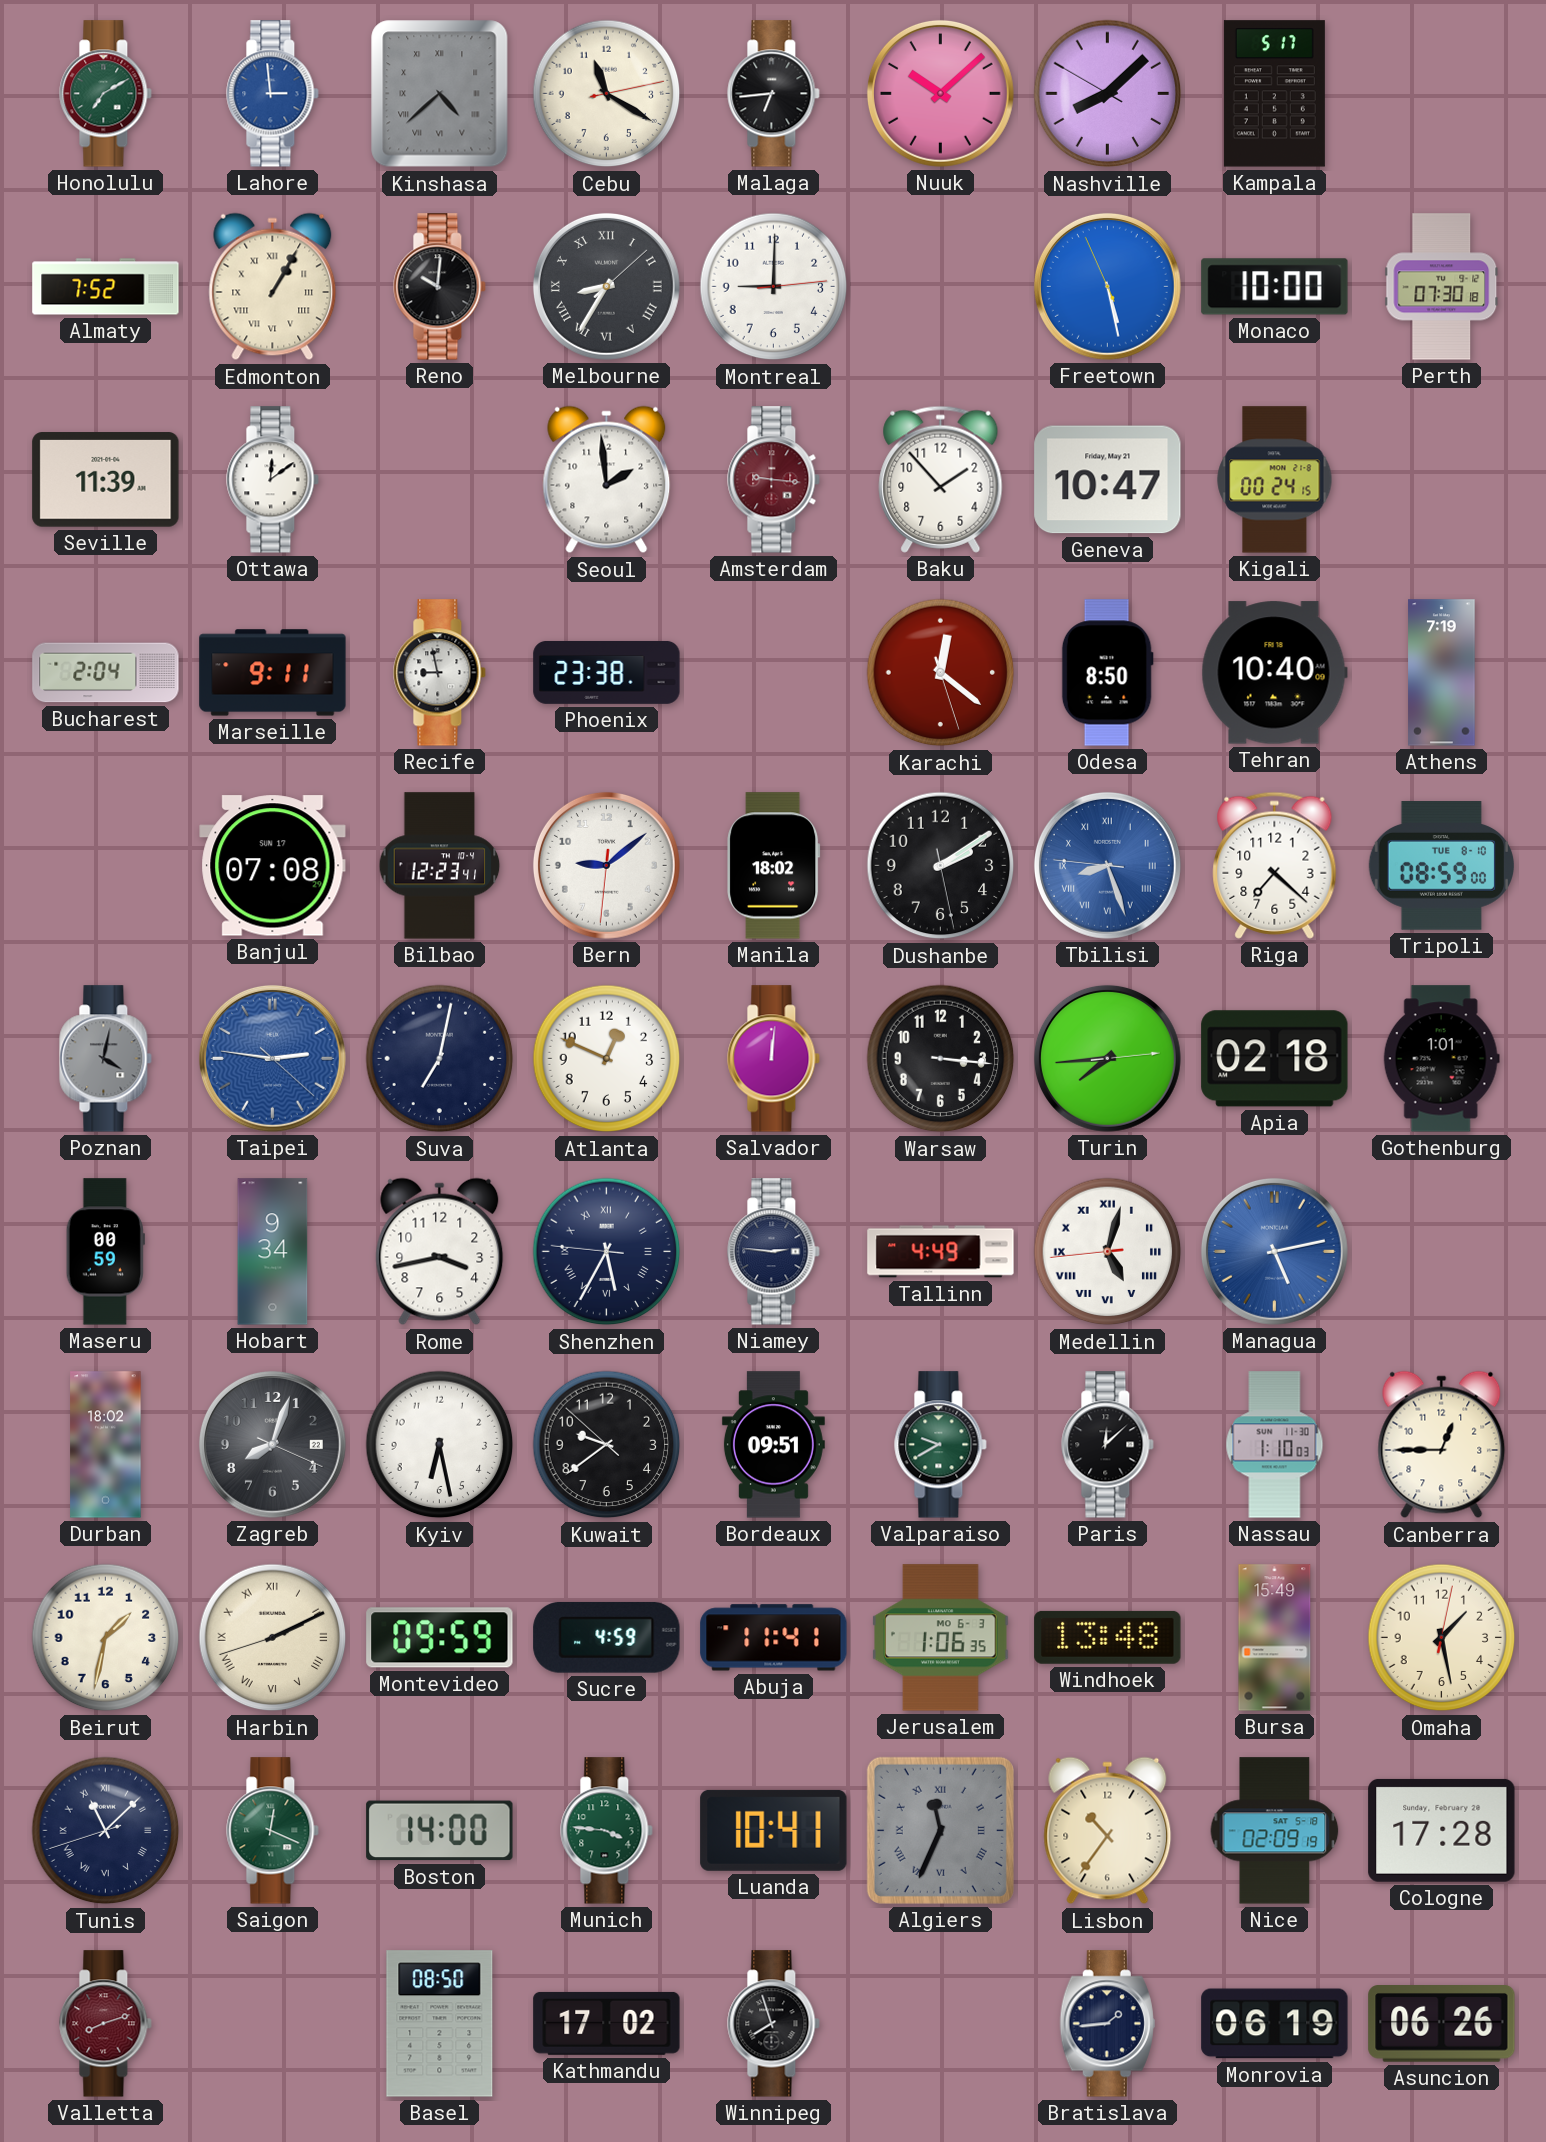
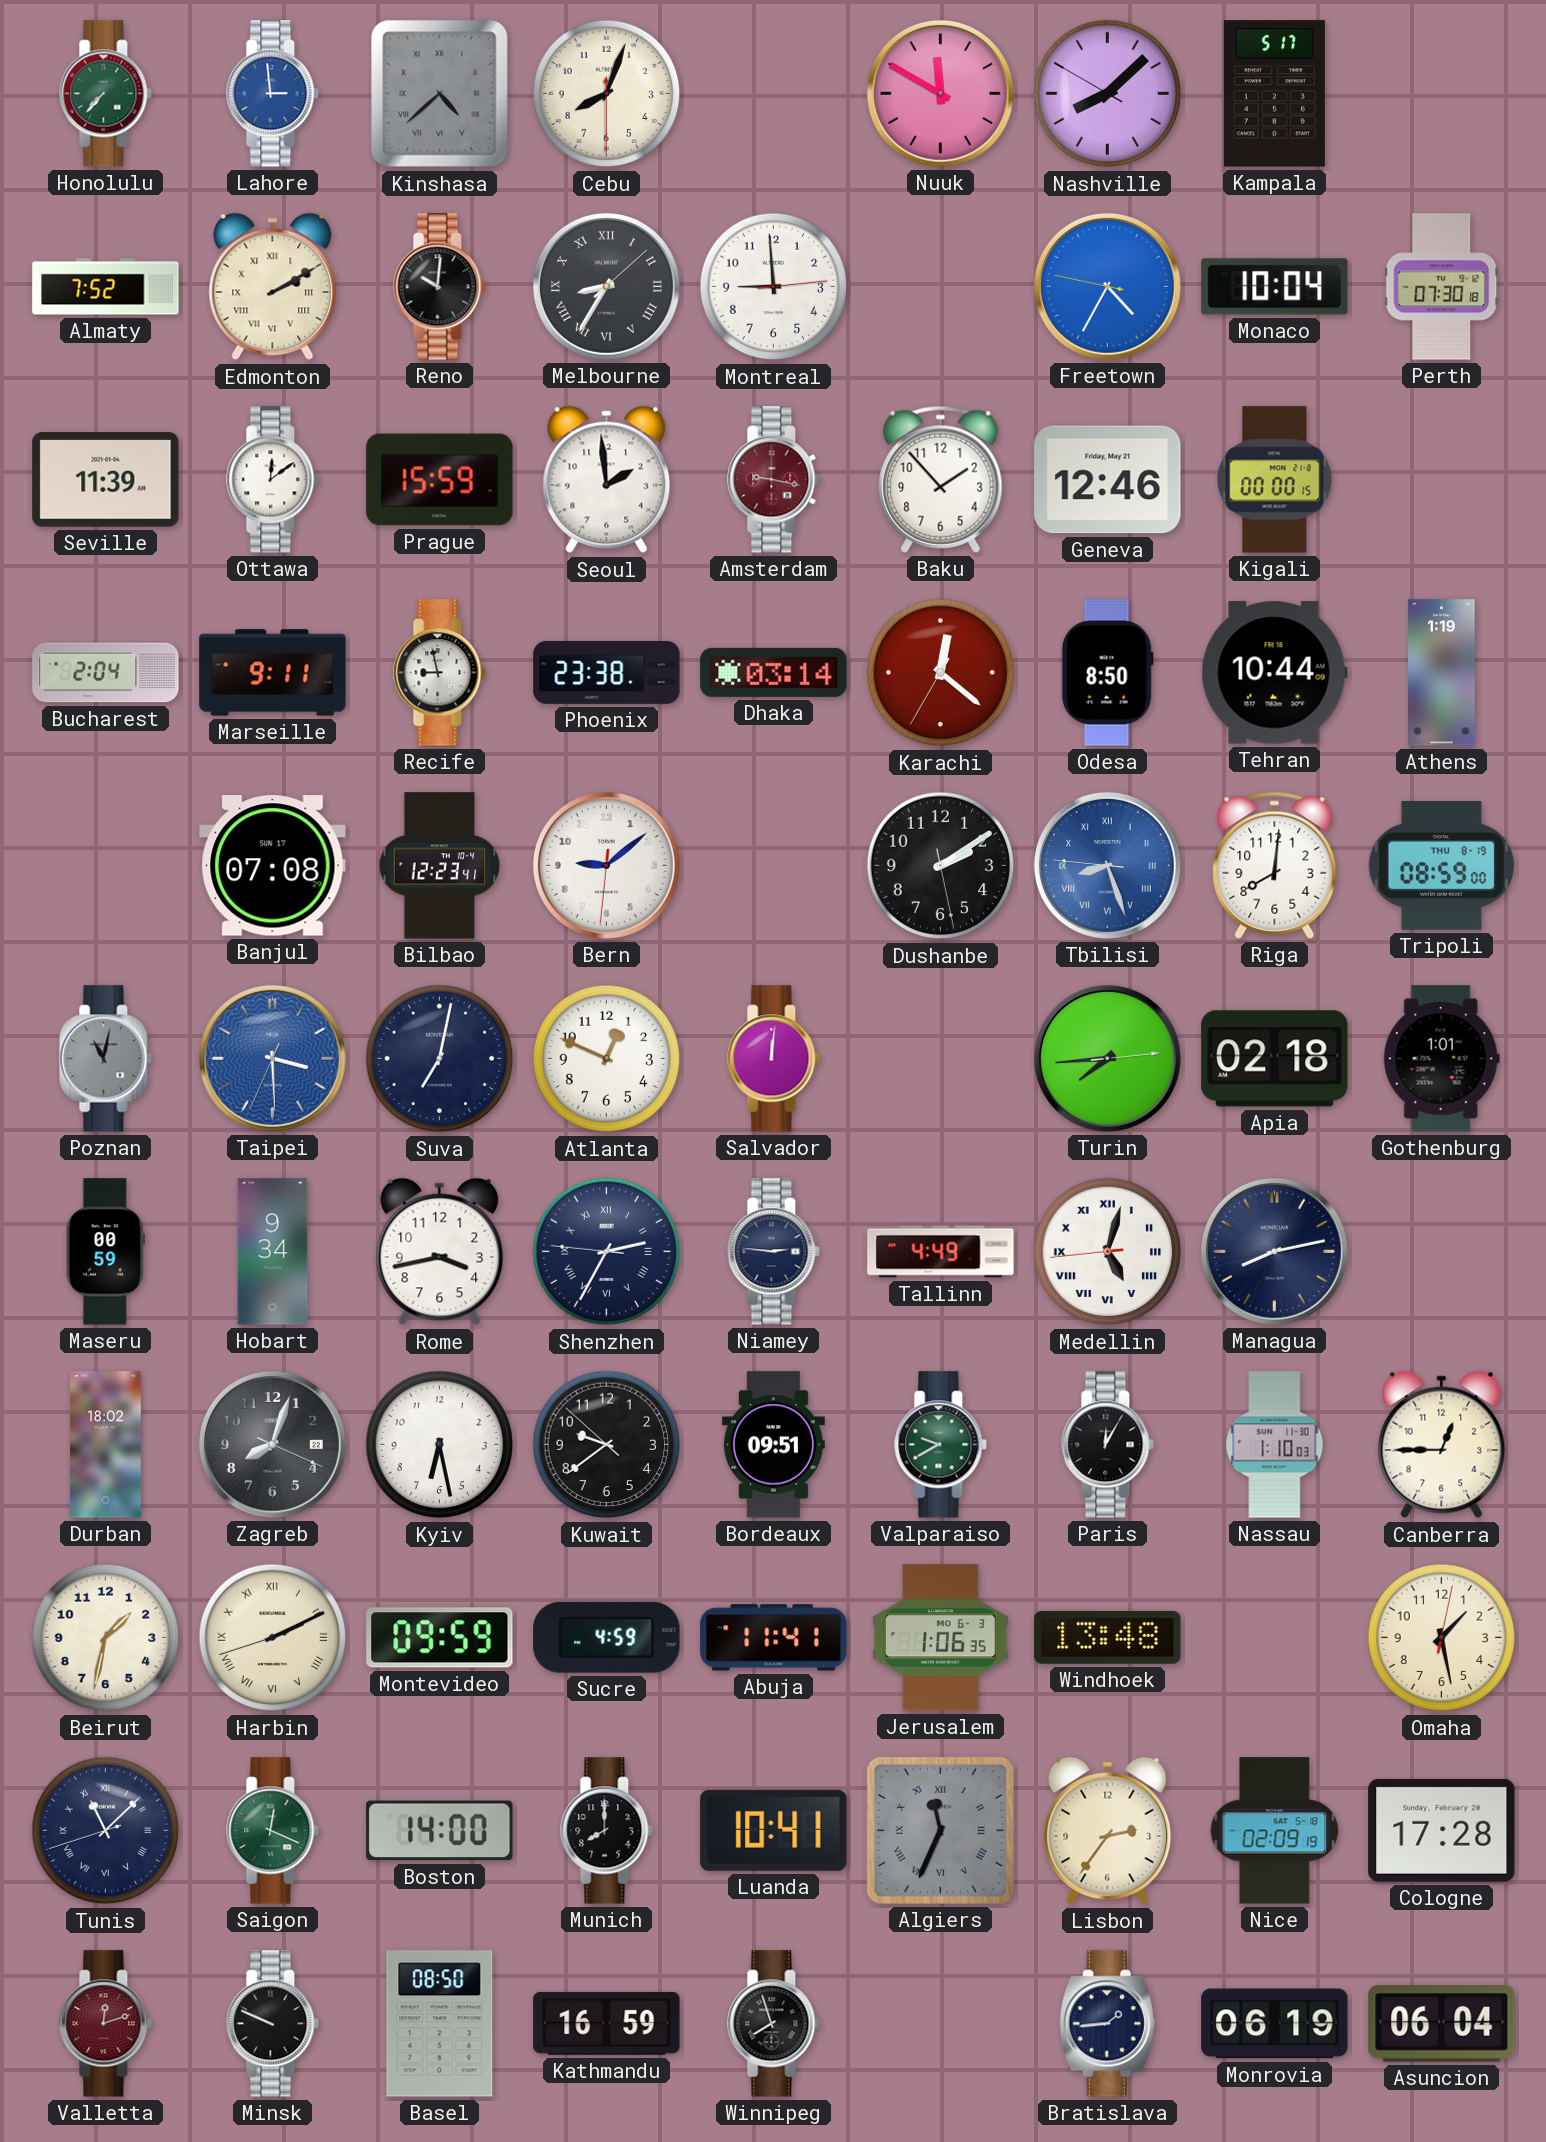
Honolulu: 7:10 -> 7:37 (106, 94)
Cebu: 11:20 -> 8:03 (607, 94)
Malaga: 6:44 -> none (774, 94)
Nuuk: 10:08 -> 11:50 (940, 93)
Edmonton: 1:05 -> 2:10 (273, 287)
Montreal: 9:00 -> 8:59 (774, 287)
Freetown: 5:27 -> 4:34 (1107, 286)
Monaco: 10:00 -> 10:04 (1275, 287)
Prague: none -> 15:59 (440, 480)
Amsterdam: 9:16 -> 9:17 (774, 480)
Geneva: 10:47 -> 12:46 (1108, 480)
Kigali: 00:24 -> 00:00 (1275, 480)
Dhaka: none -> 03:14 (774, 672)
Karachi: 12:21:27 -> 12:21:35 (941, 673)
Tehran: 10:40 -> 10:44 (1274, 673)
Athens: 7:19 -> 1:19 (1442, 673)
Manila: 18:02 -> none (774, 866)
Riga: 7:22 -> 8:01 (1275, 865)
Tripoli date: TUE 8-10 -> THU 8-19 (1441, 866)
Poznan: 4:02 -> 11:02 (106, 1059)
Taipei: 2:46 -> 3:29 (272, 1058)
Warsaw: 3:16 -> none (941, 1059)
Shenzhen: 5:34 -> 2:34 (607, 1252)
Managua: 5:13 -> 8:13 (1274, 1251)
Managua dial: blue -> navy (1274, 1251)
Paris: 12:08 -> 12:05 (1108, 1445)
Bursa: 15:49 -> none (1275, 1638)
Munich: 3:46 -> 8:00 (607, 1831)
Munich dial: green -> black (607, 1831)
Lisbon: 10:36 -> 2:36 (1108, 1831)
Valletta: 8:12 -> 12:12 (106, 2024)
Minsk: none -> 9:49 (273, 2024)
Kathmandu: 17:02 -> 16:59 (607, 2023)
Asuncion: 06:26 -> 06:04 (1442, 2024)
